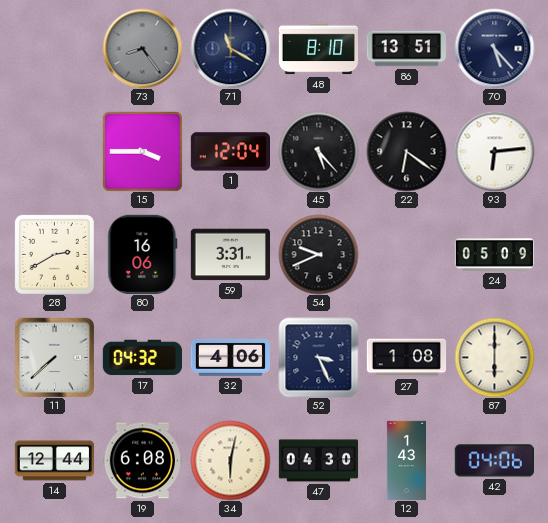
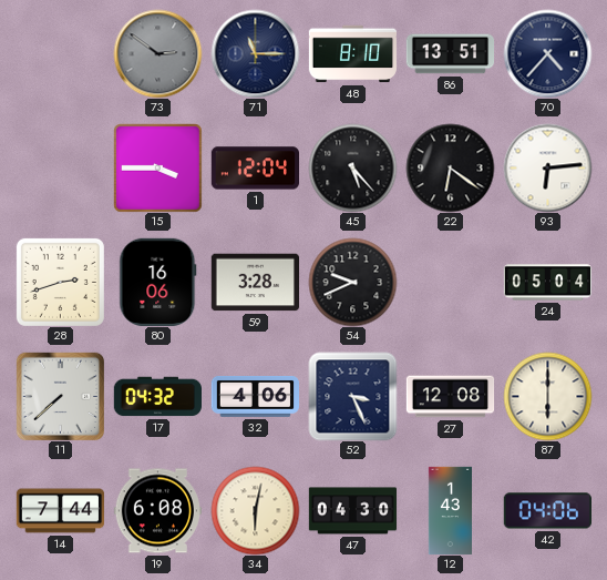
73: 8:24 -> 2:51 (157, 53)
71: 11:20 -> 11:15 (255, 53)
70: 5:23 -> 4:37 (547, 53)
28: 2:40 -> 2:42 (60, 282)
59: 3:31 -> 3:28 (255, 283)
24: 05:09 -> 05:04 (547, 283)
27: 1:08 -> 12:08 (450, 397)
14: 12:44 -> 7:44 (60, 511)
